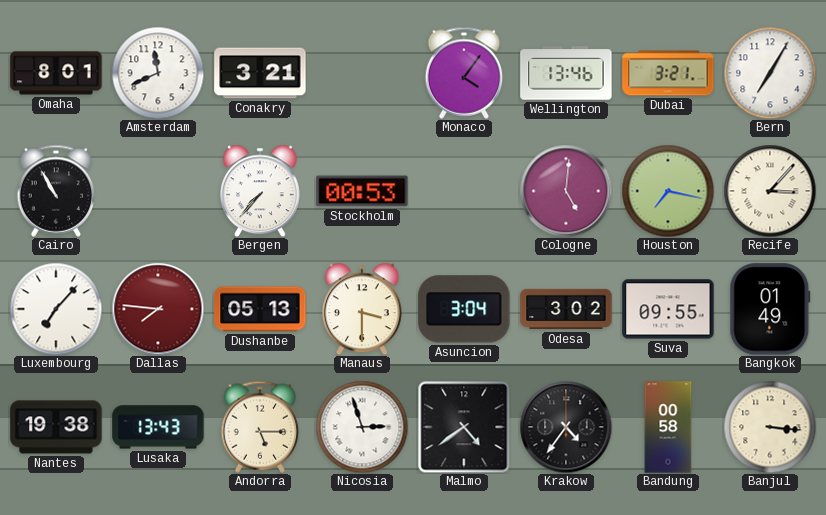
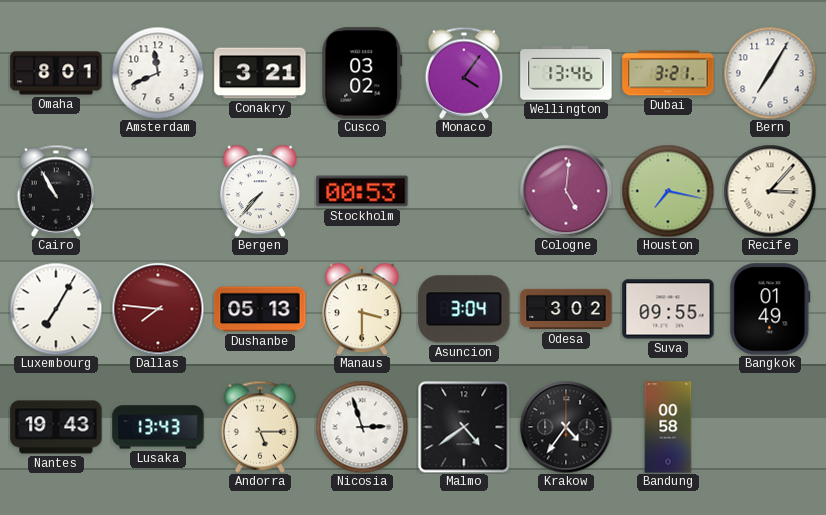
Cusco: none -> 03:02 (362, 73)
Luxembourg: 7:07 -> 7:05 (56, 309)
Nantes: 19:38 -> 19:43 (56, 427)
Banjul: 3:16 -> none (770, 427)
